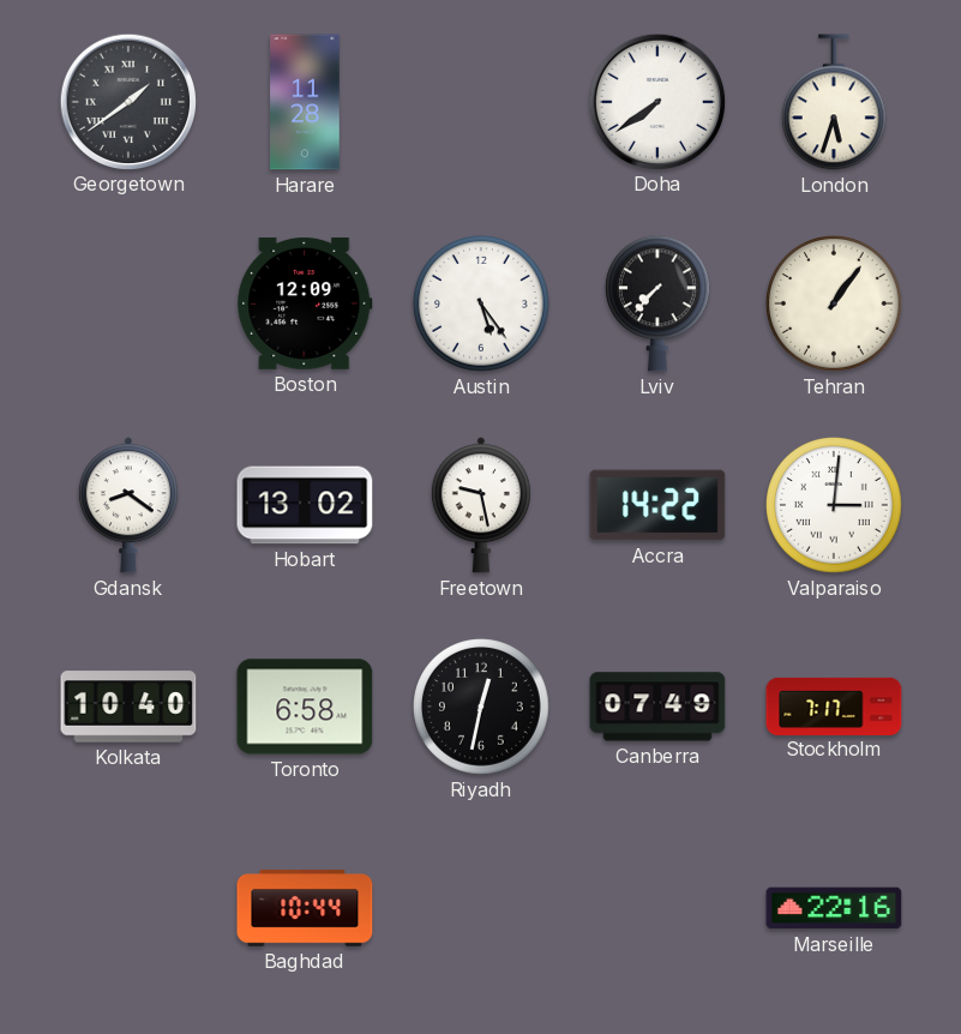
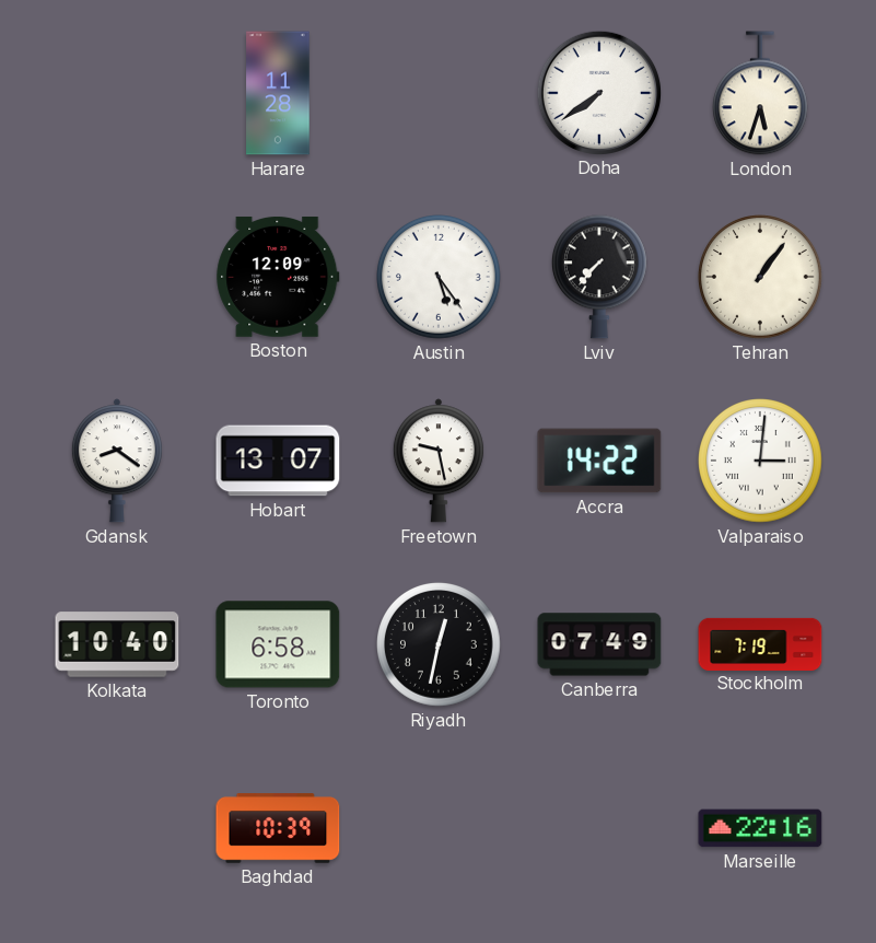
Georgetown: 1:39 -> none (127, 101)
Hobart: 13:02 -> 13:07 (278, 461)
Stockholm: 7:17 -> 7:19 (760, 643)
Baghdad: 10:44 -> 10:39 (278, 828)
